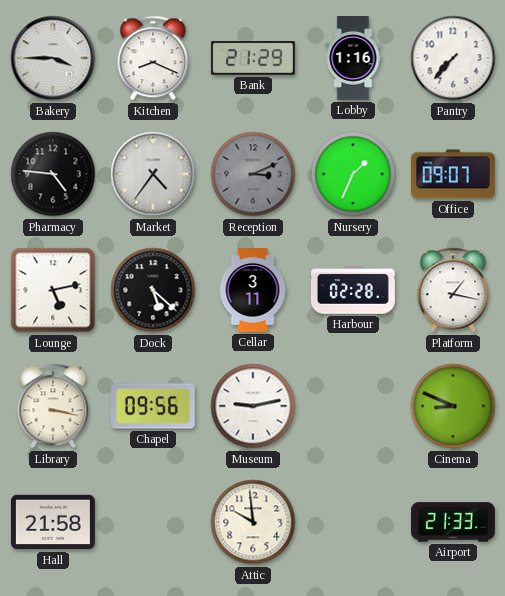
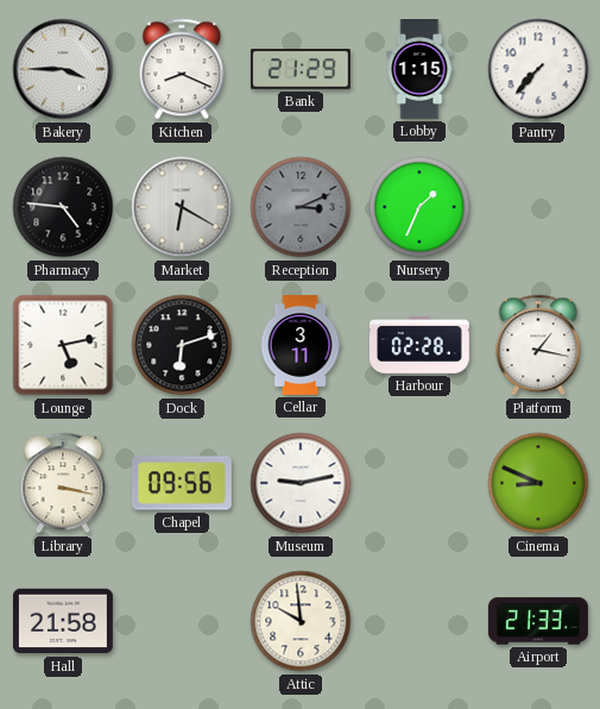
Lobby: 1:16 -> 1:15 (419, 70)
Market: 4:36 -> 6:20 (182, 207)
Office: 09:07 -> none (454, 174)
Dock: 5:22 -> 6:12 (182, 345)
